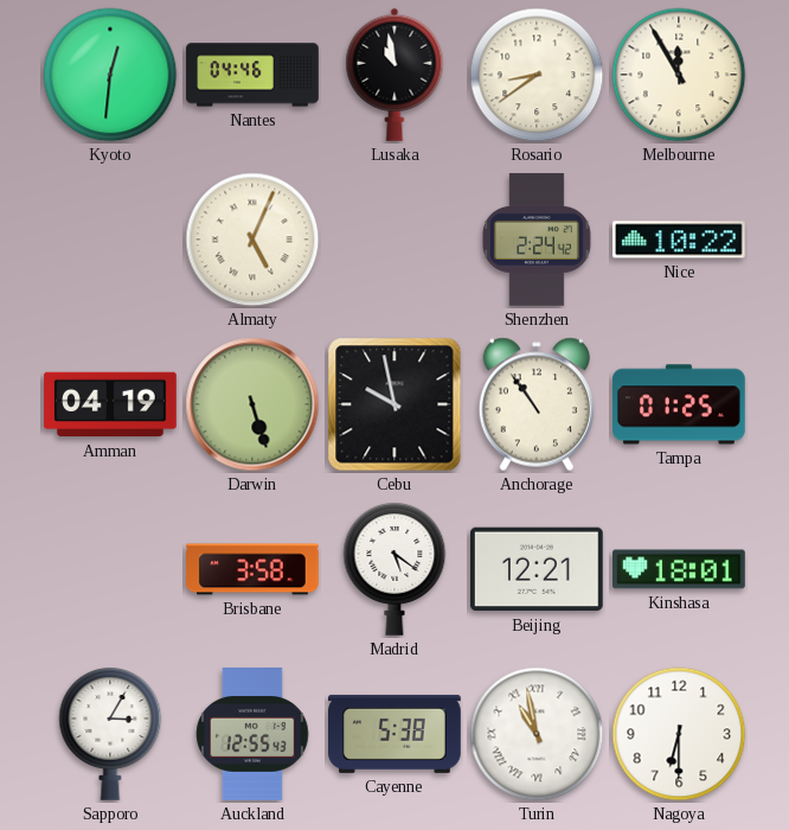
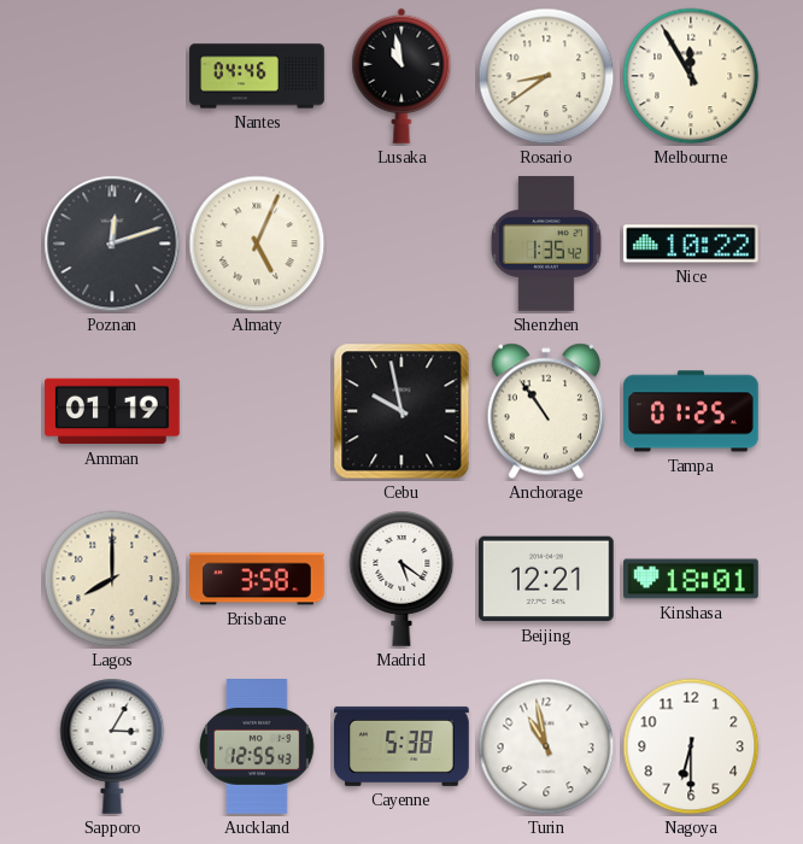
Kyoto: 12:31 -> none (110, 75)
Poznan: none -> 12:12 (112, 244)
Shenzhen: 2:24 -> 1:35 (546, 244)
Amman: 04:19 -> 01:19 (112, 411)
Darwin: 5:27 -> none (252, 404)
Lagos: none -> 8:00 (112, 579)
Turin numerals: Roman -> Arabic (546, 746)
